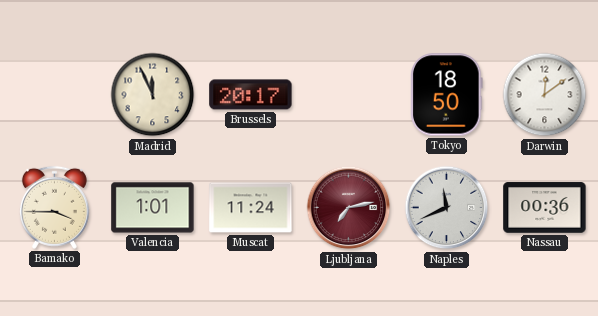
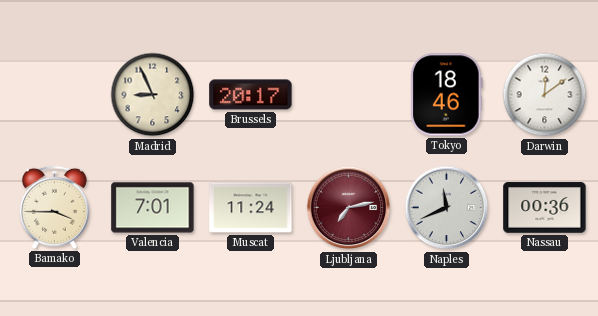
Madrid: 11:56 -> 8:56 (153, 95)
Tokyo: 18:50 -> 18:46 (447, 95)
Valencia: 1:01 -> 7:01 (153, 208)
